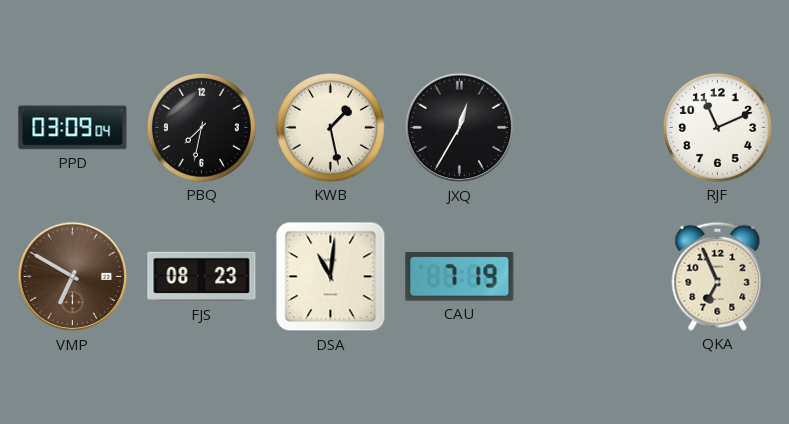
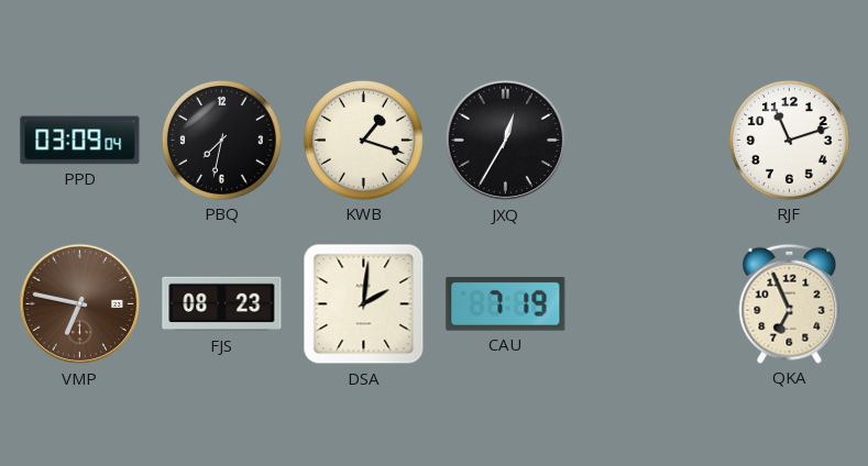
KWB: 1:28 -> 1:18 (363, 140)
RJF: 11:11 -> 11:12 (789, 140)
VMP: 6:50 -> 6:47 (80, 304)
DSA: 11:01 -> 2:01 (364, 304)
